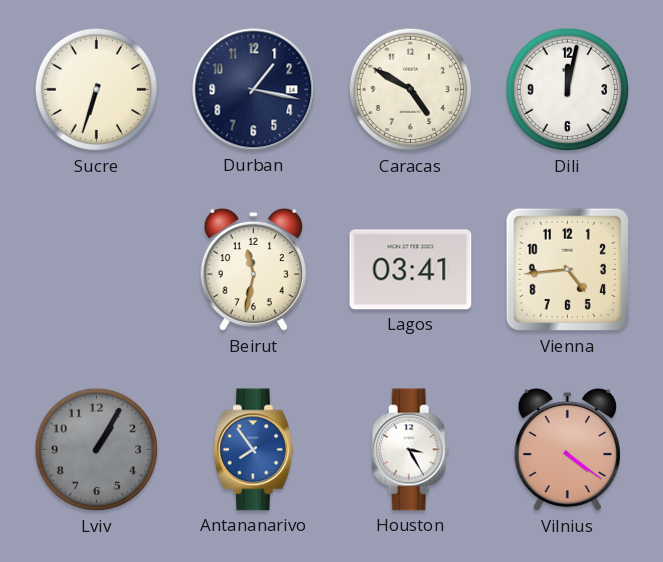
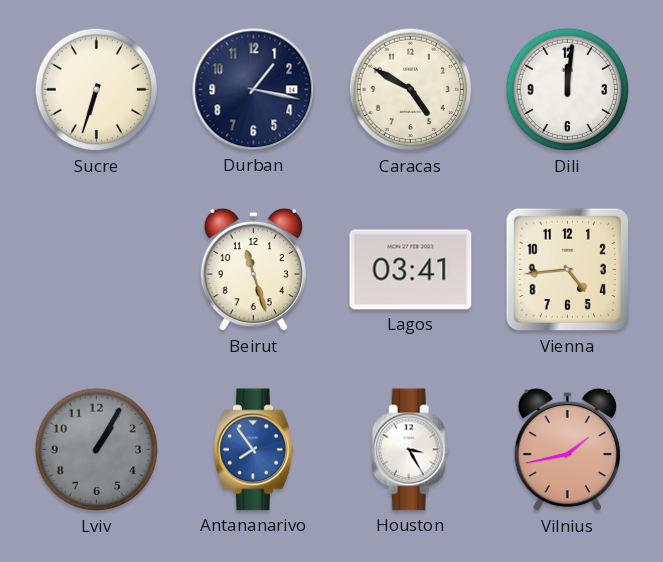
Dili: 12:02 -> 12:01 (568, 90)
Beirut: 11:32 -> 11:27 (253, 270)
Vilnius: 4:21 -> 1:43 (567, 450)
